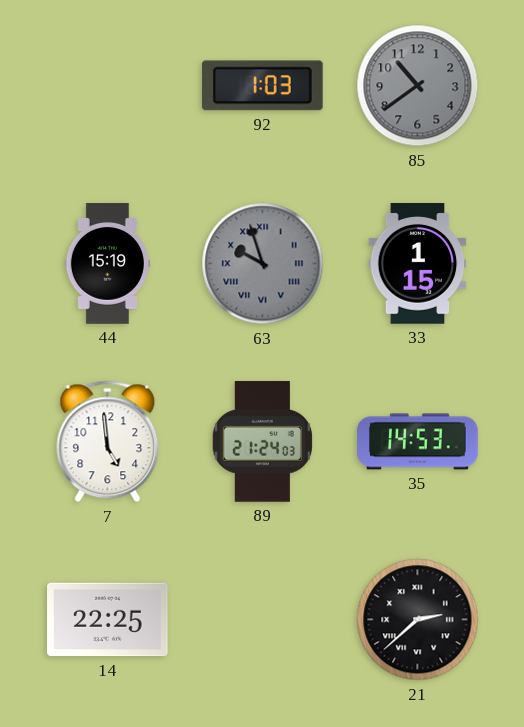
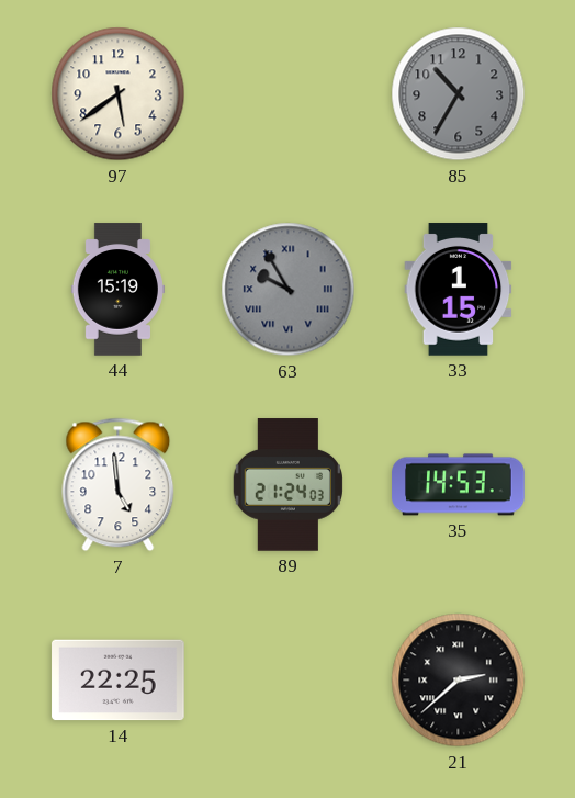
97: none -> 5:39 (119, 94)
92: 1:03 -> none (262, 86)
85: 10:39 -> 10:35 (459, 94)
63: 9:57 -> 9:55 (289, 290)
